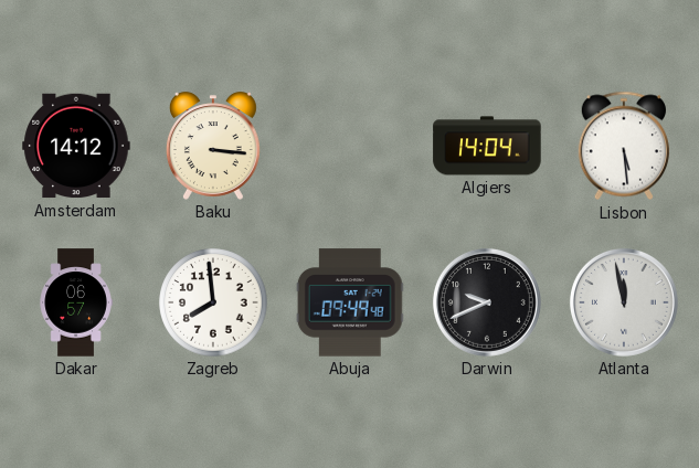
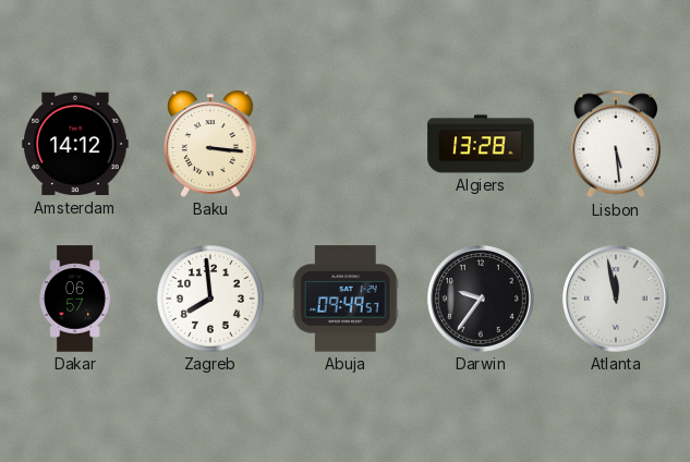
Algiers: 14:04 -> 13:28 (481, 144)
Abuja: 09:49:48 -> 09:49:57 (346, 299)
Darwin: 9:41 -> 9:36 (481, 299)
